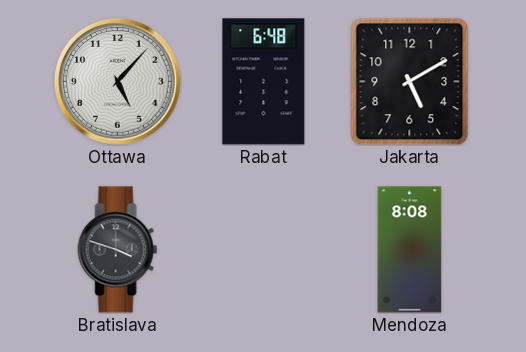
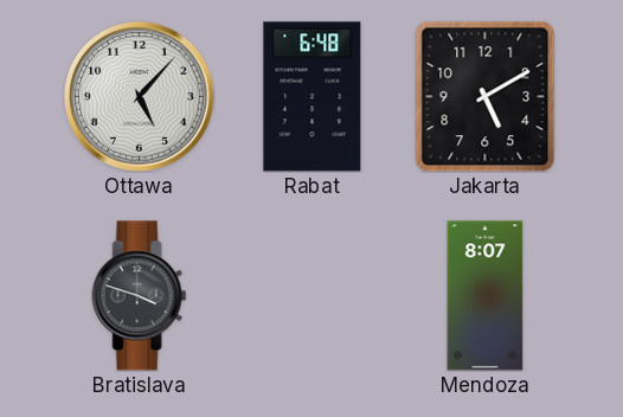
Mendoza: 8:08 -> 8:07 (486, 296)
